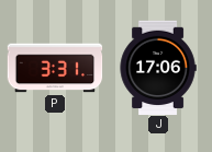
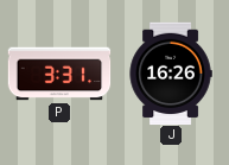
J: 17:06 -> 16:26 (171, 74)
